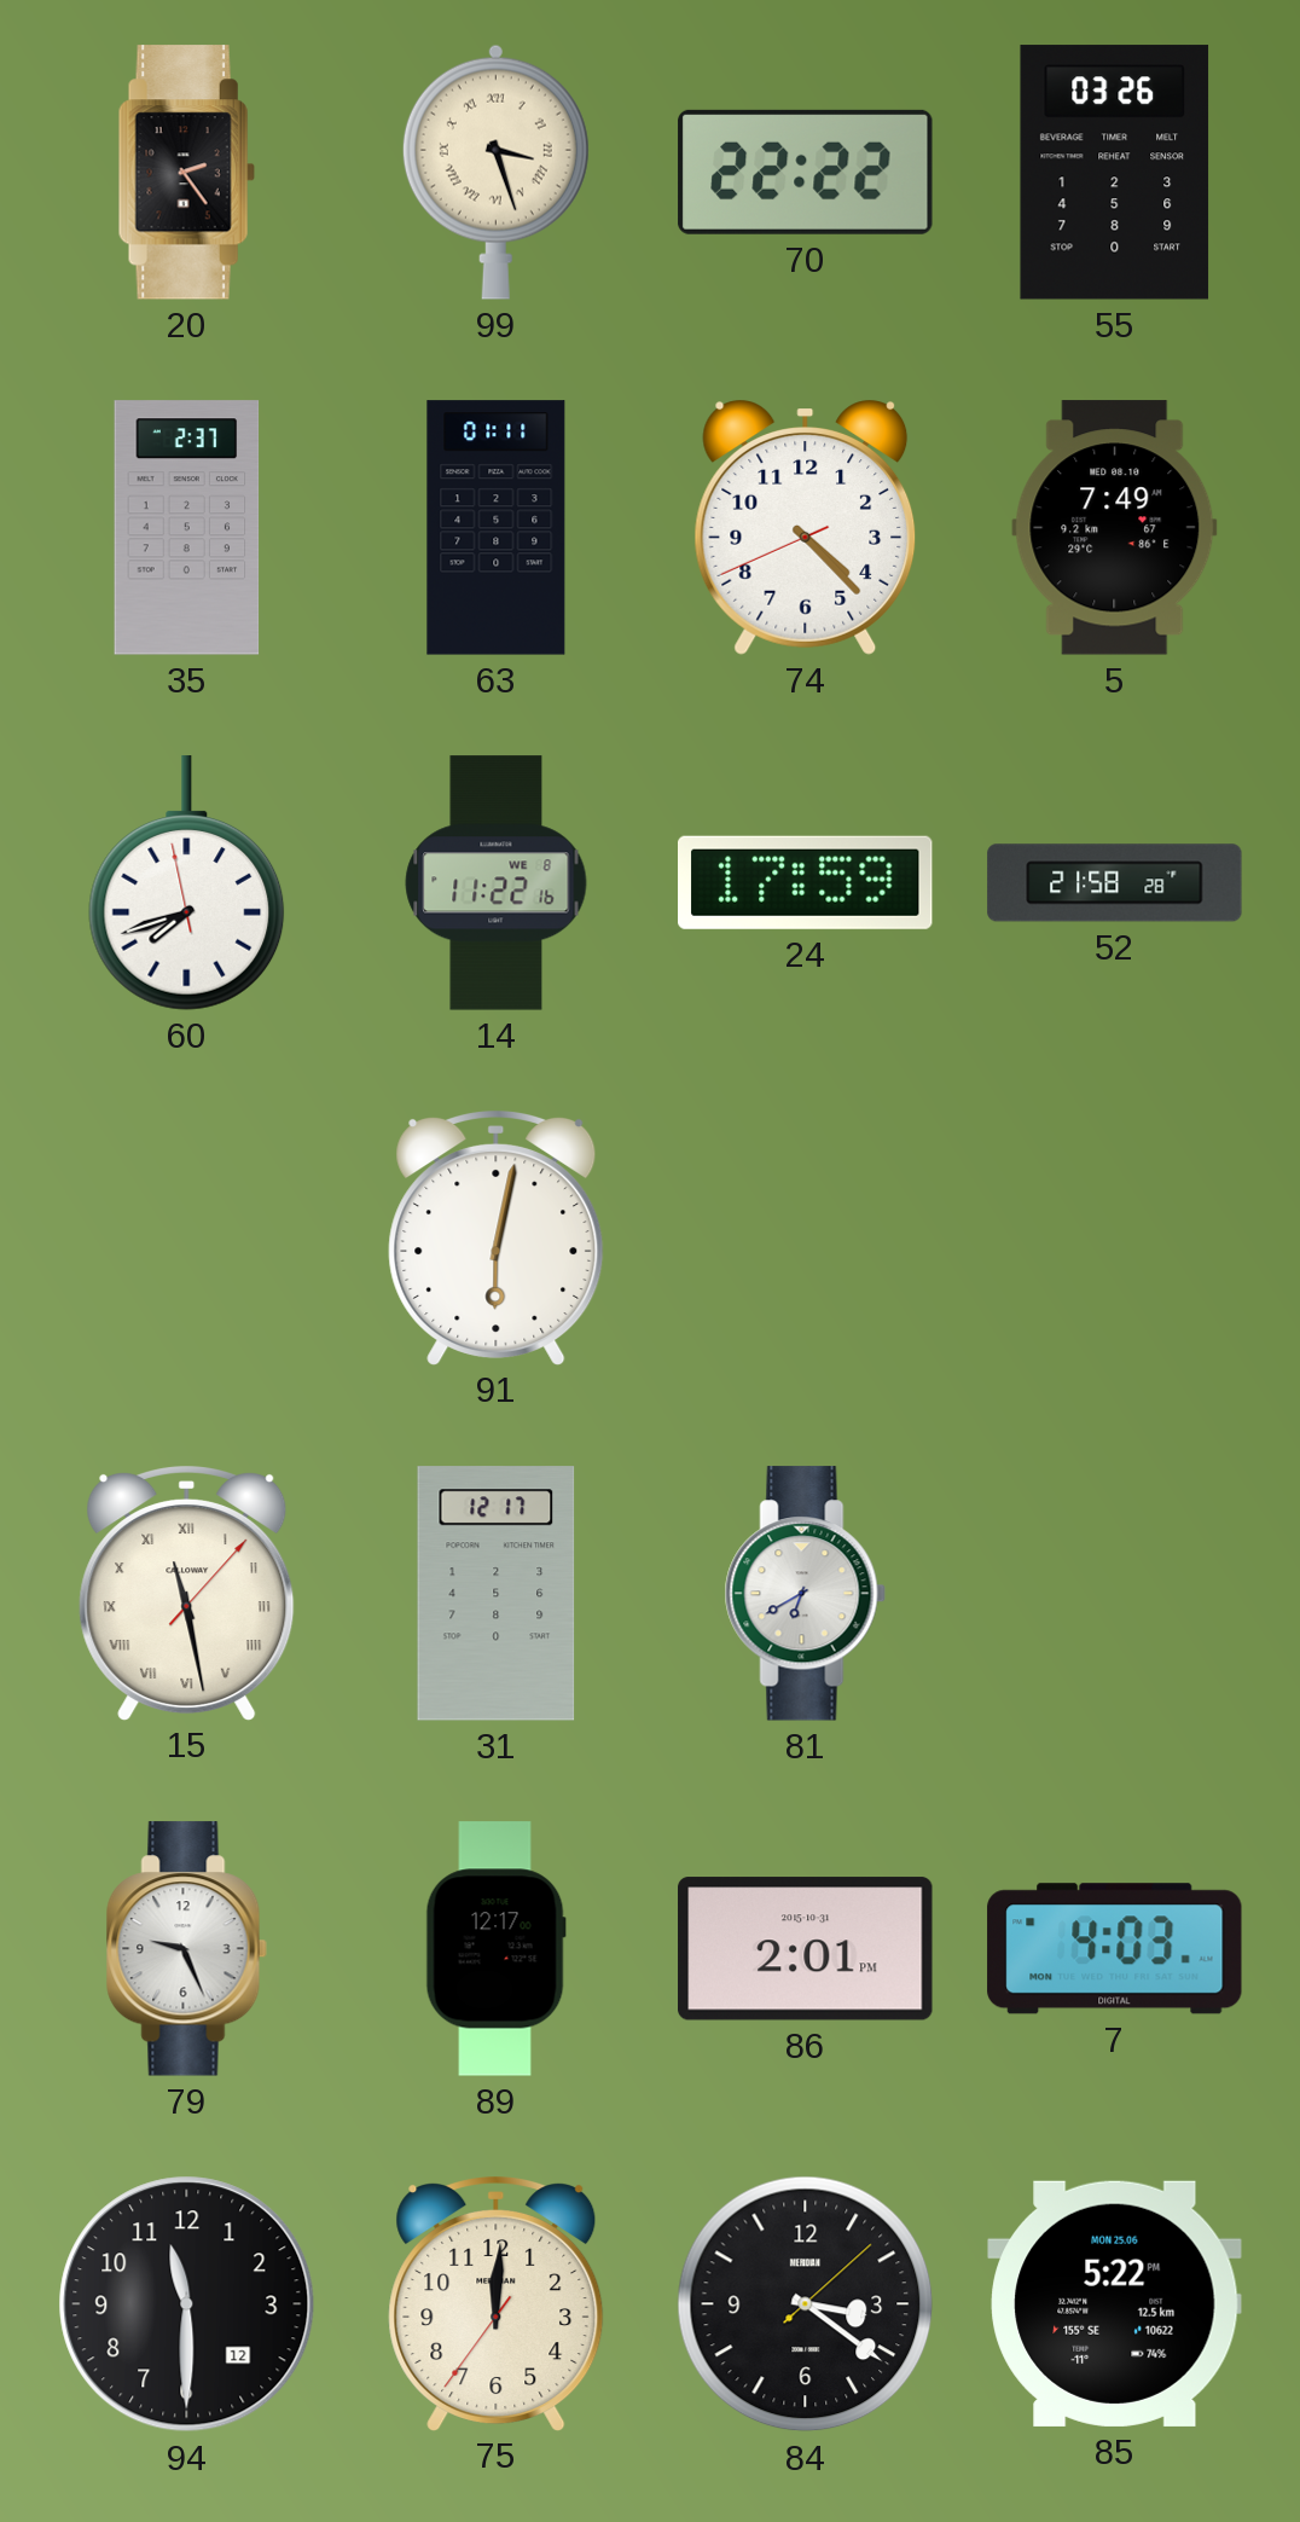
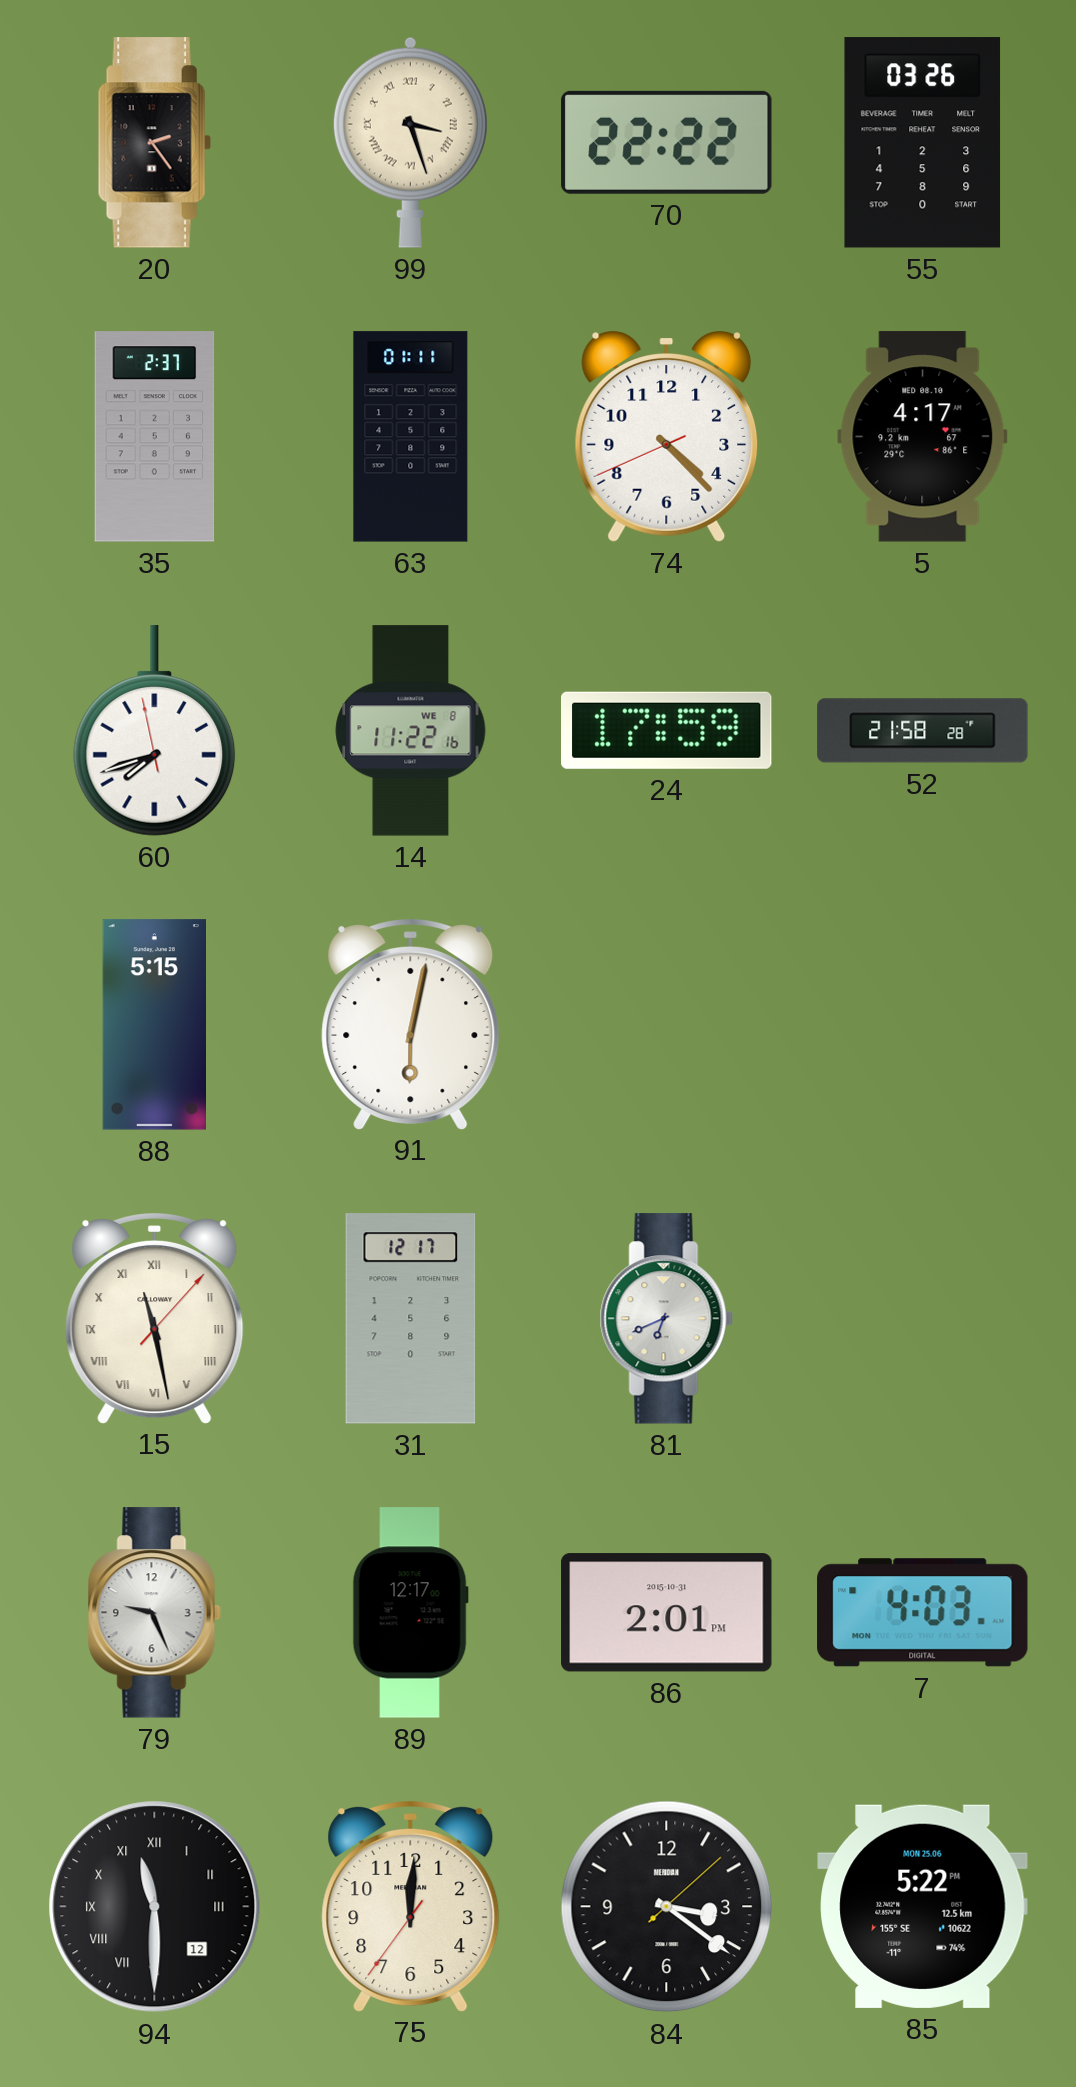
5: 7:49 -> 4:17 (923, 437)
88: none -> 5:15 (154, 1025)
81: 6:40 -> 6:41 (666, 1319)
94 numerals: Arabic -> Roman (155, 1907)
